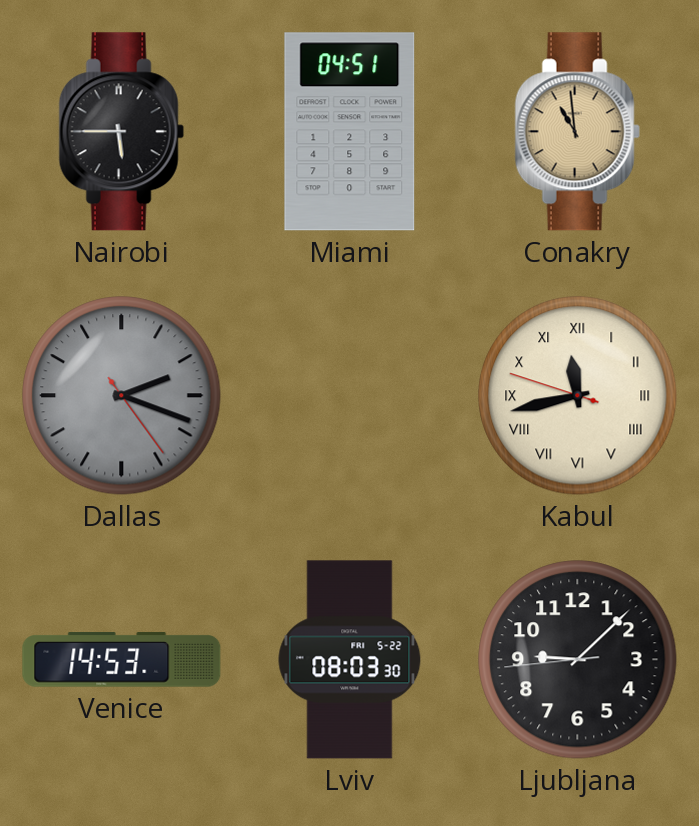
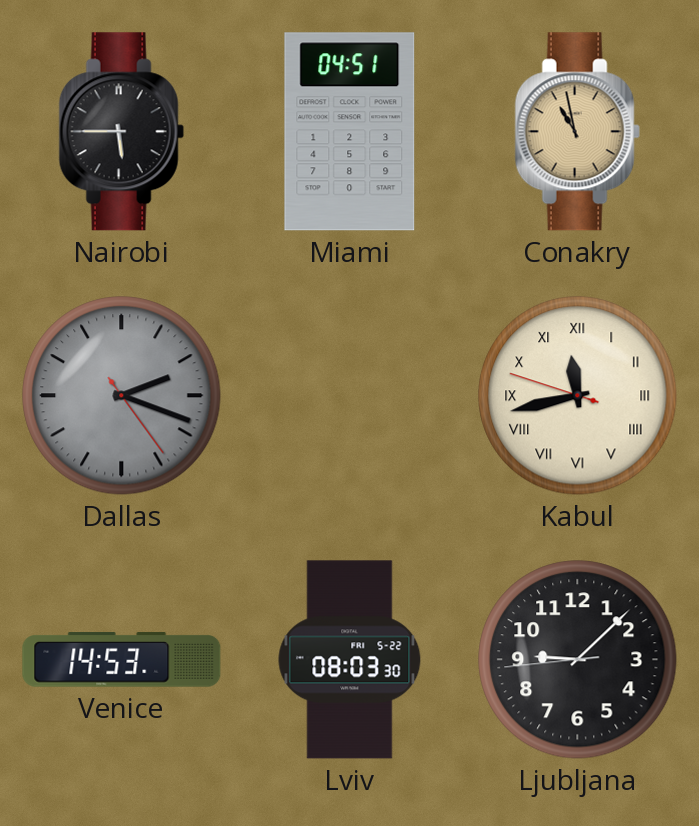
Conakry: 10:59 -> 10:58 (577, 132)
